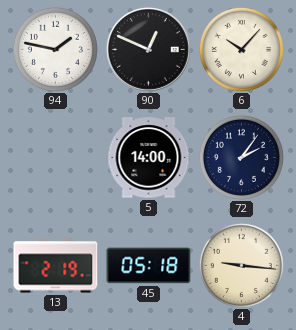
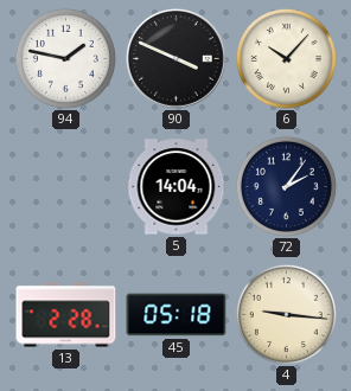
90: 12:49 -> 3:49 (175, 58)
5: 14:00 -> 14:04 (177, 187)
13: 2:19 -> 2:28 (66, 315)
